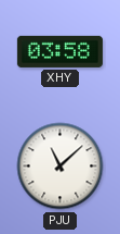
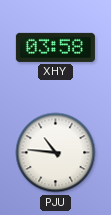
PJU: 11:08 -> 10:46 (56, 153)
